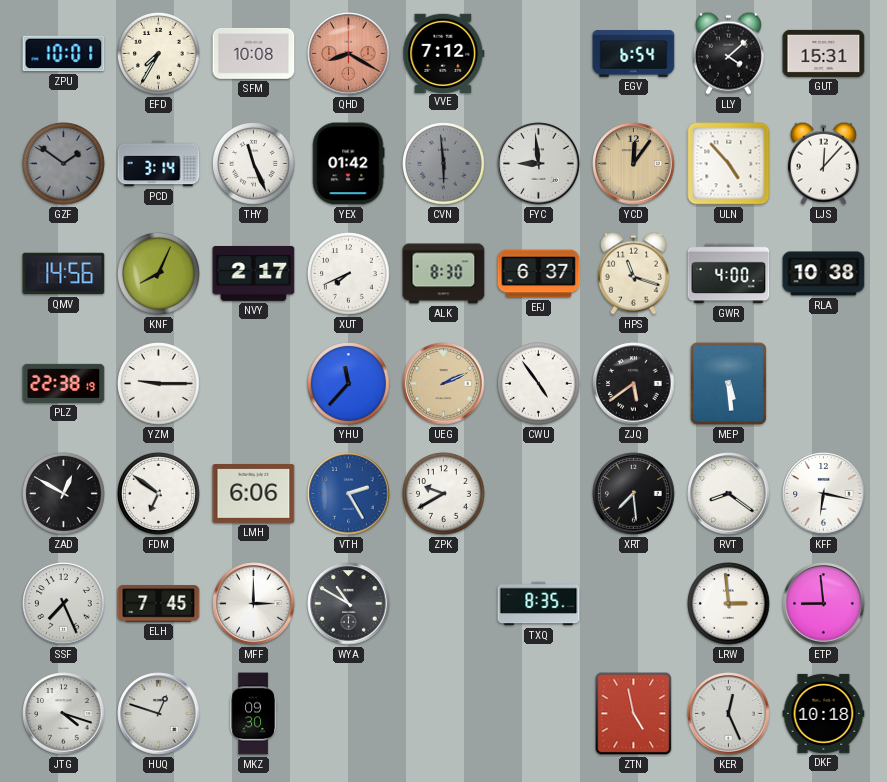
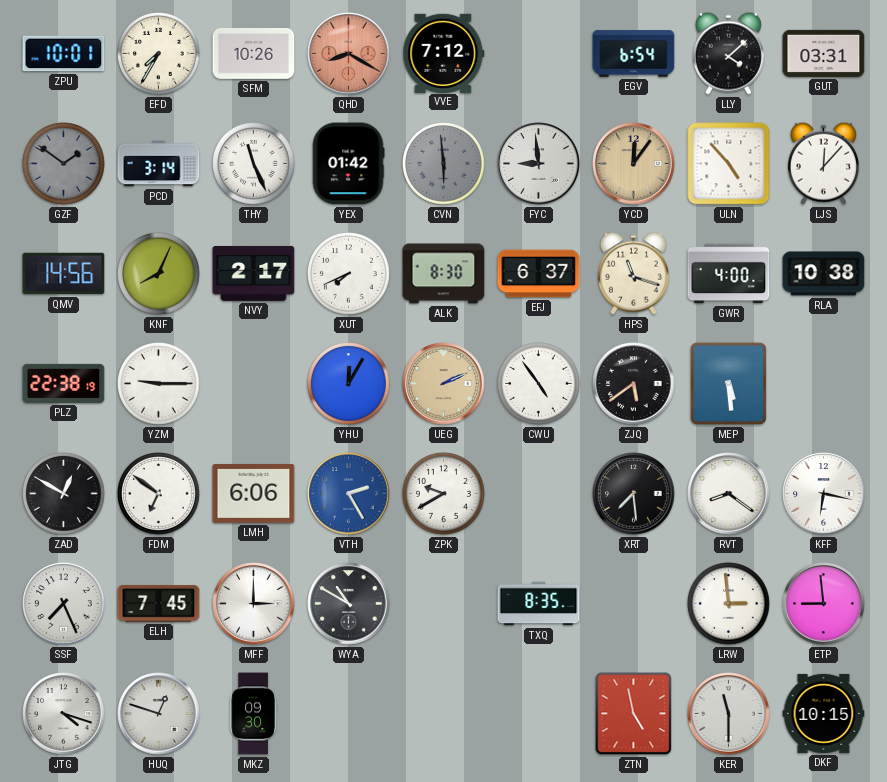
SFM: 10:08 -> 10:26 (254, 53)
GUT: 15:31 -> 03:31 (824, 53)
YHU: 11:37 -> 12:05 (349, 384)
KER: 12:26 -> 11:30 (729, 714)
DKF: 10:18 -> 10:15 (824, 713)
